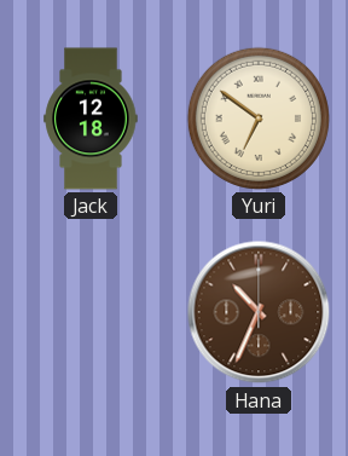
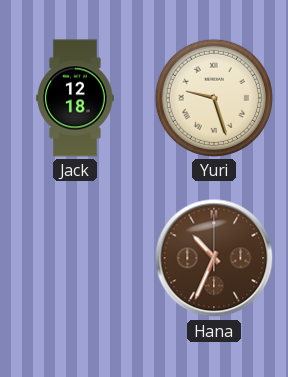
Yuri: 6:51 -> 9:27 (214, 98)
